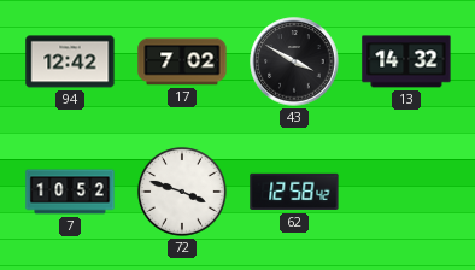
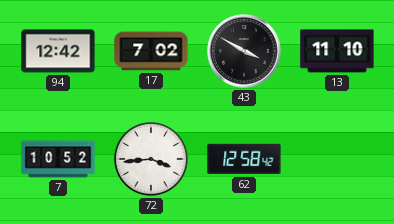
13: 14:32 -> 11:10 (337, 51)
72: 3:48 -> 3:44 (151, 159)
